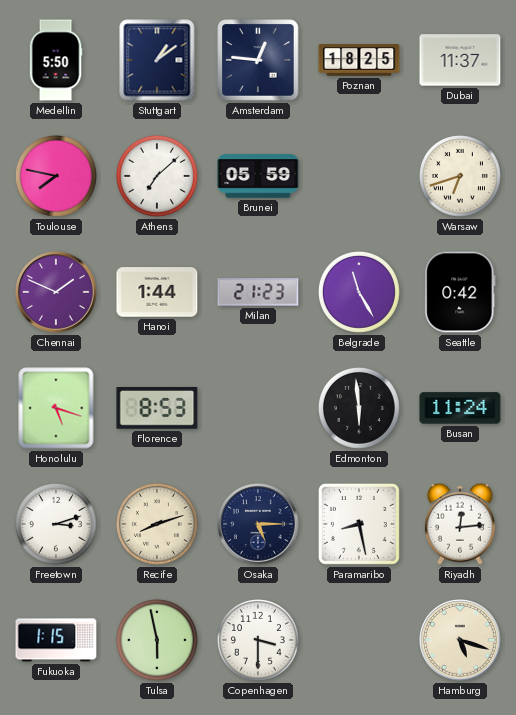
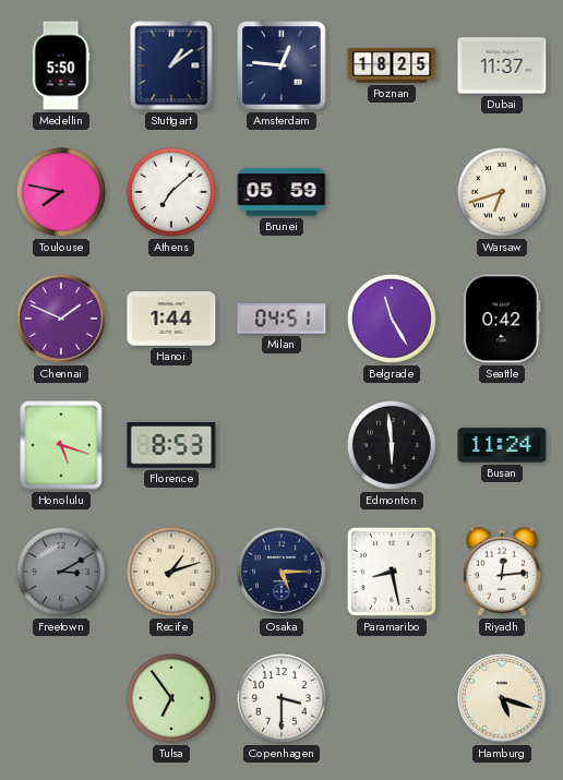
Milan: 21:23 -> 04:51 (281, 319)
Freetown: 3:12 -> 3:10 (61, 572)
Freetown dial: white -> grey (61, 572)
Recife: 8:12 -> 1:12 (171, 572)
Fukuoka: 1:15 -> none (56, 640)
Tulsa: 5:58 -> 6:54 (171, 698)
